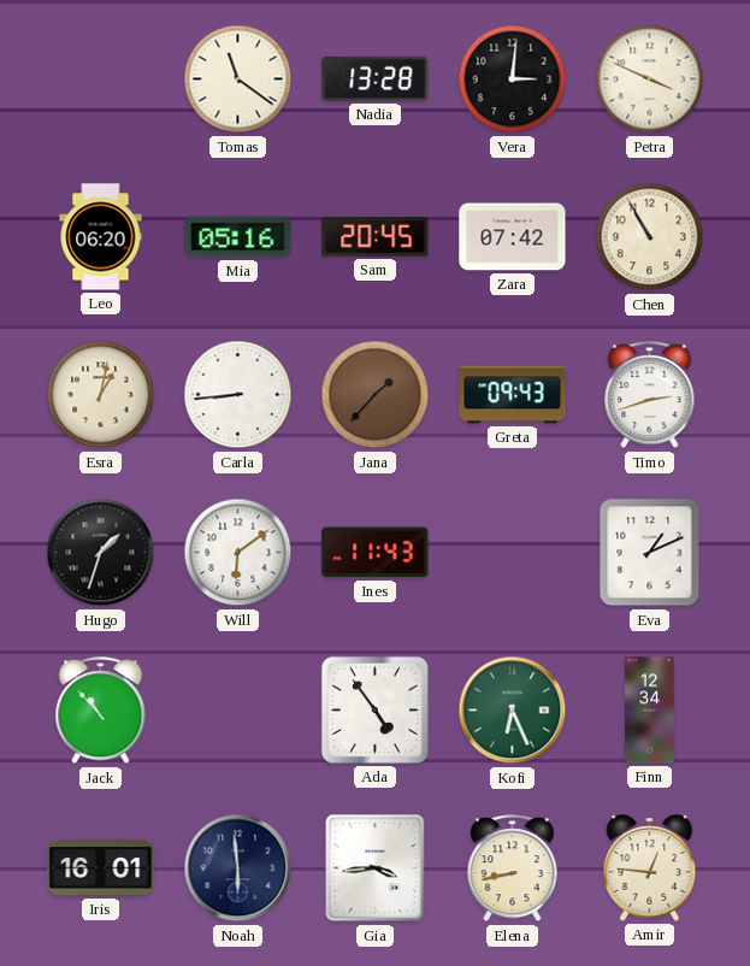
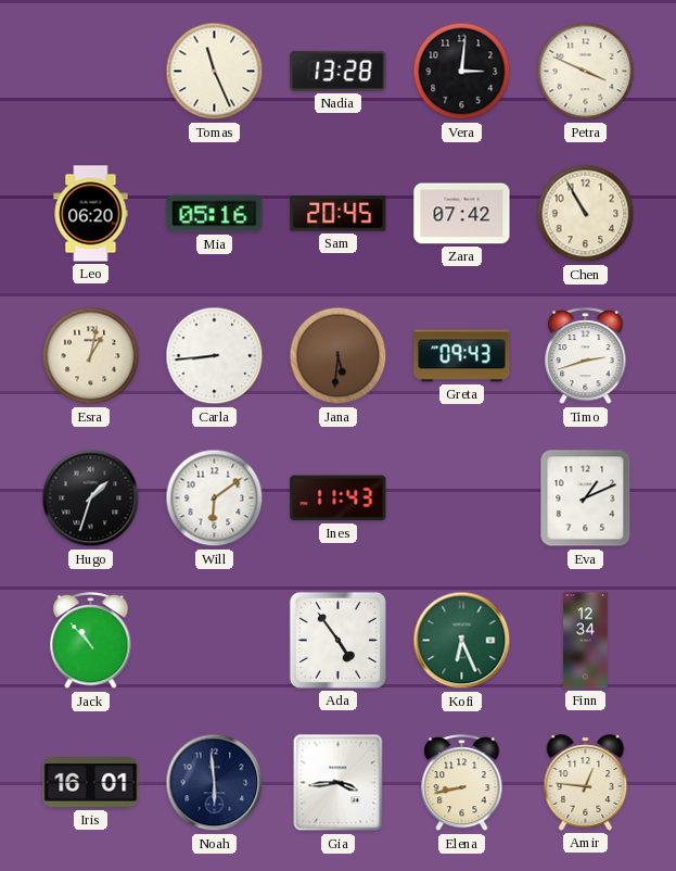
Tomas: 11:21 -> 11:26 (215, 72)
Jana: 1:37 -> 5:31 (339, 356)
